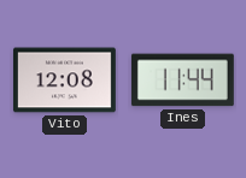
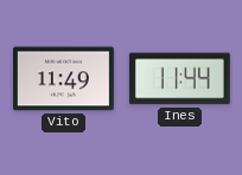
Vito: 12:08 -> 11:49 (63, 79)
